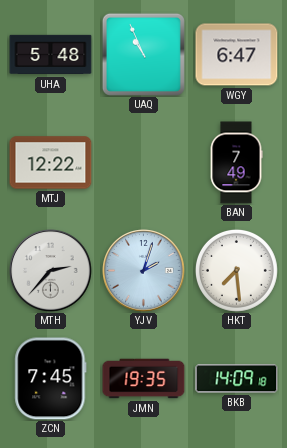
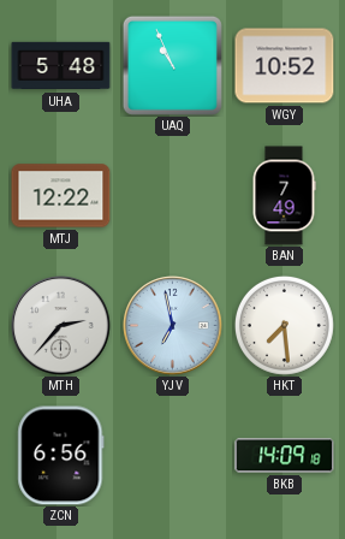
WGY: 6:47 -> 10:52 (285, 66)
YJV: 2:03 -> 6:58 (173, 326)
ZCN: 7:45 -> 6:56 (61, 456)
JMN: 19:35 -> none (144, 379)
